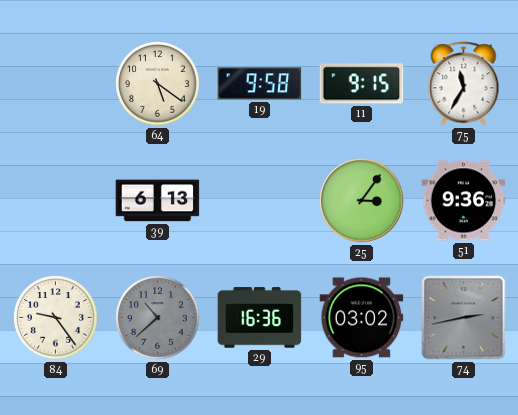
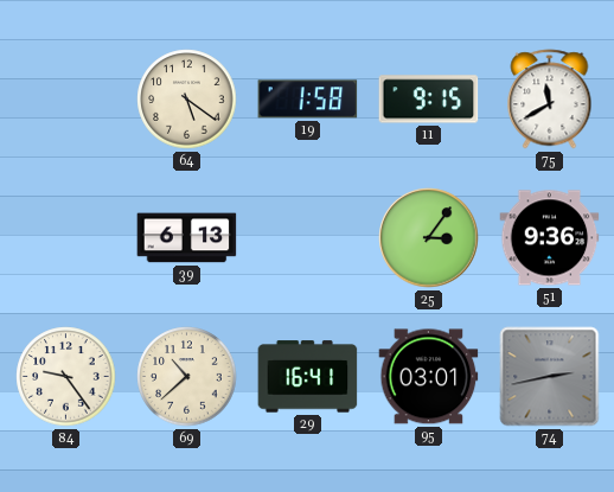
19: 9:58 -> 1:58 (308, 100)
75: 11:35 -> 11:40 (550, 100)
69 dial: grey -> cream (187, 377)
29: 16:36 -> 16:41 (308, 377)
95: 03:02 -> 03:01 (429, 377)
